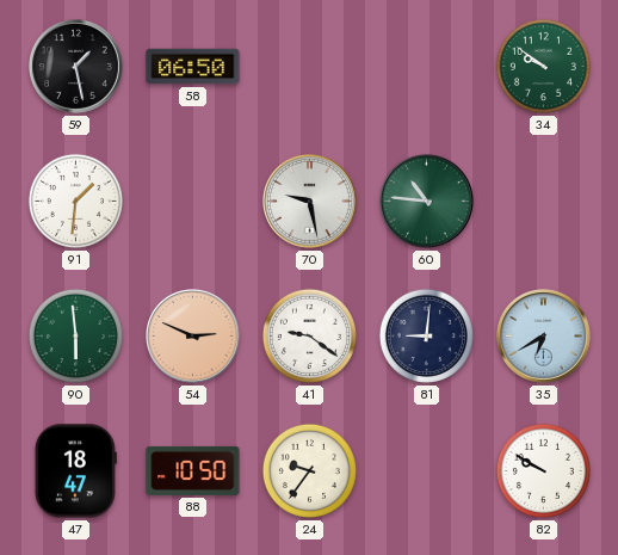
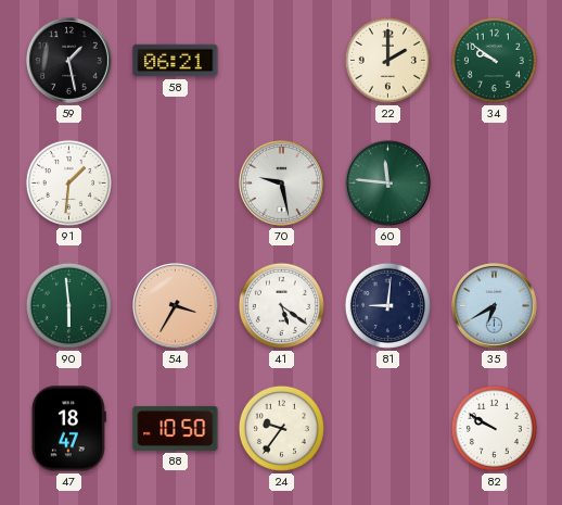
58: 06:50 -> 06:21 (176, 61)
22: none -> 2:00 (387, 60)
60: 10:46 -> 11:46 (388, 184)
54: 2:49 -> 3:35 (176, 306)
41: 9:21 -> 5:21 (281, 305)
